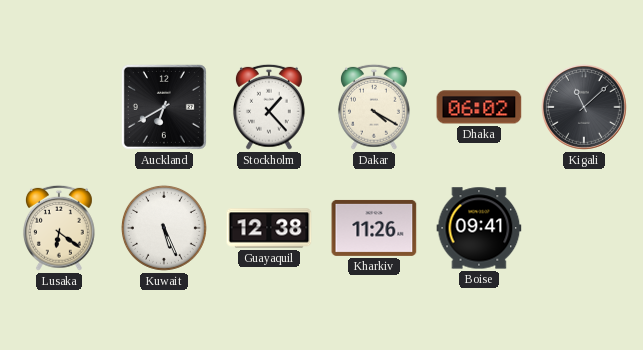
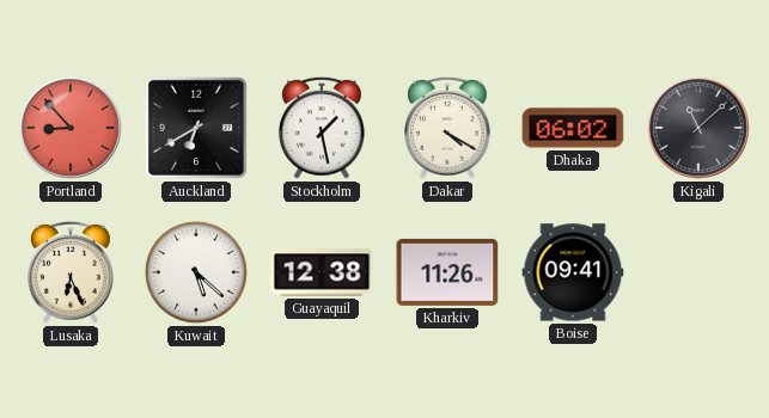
Portland: none -> 8:53 (72, 129)
Stockholm: 1:23 -> 1:28 (322, 128)
Lusaka: 6:21 -> 6:26 (71, 272)
Kuwait: 5:26 -> 5:22 (196, 272)
